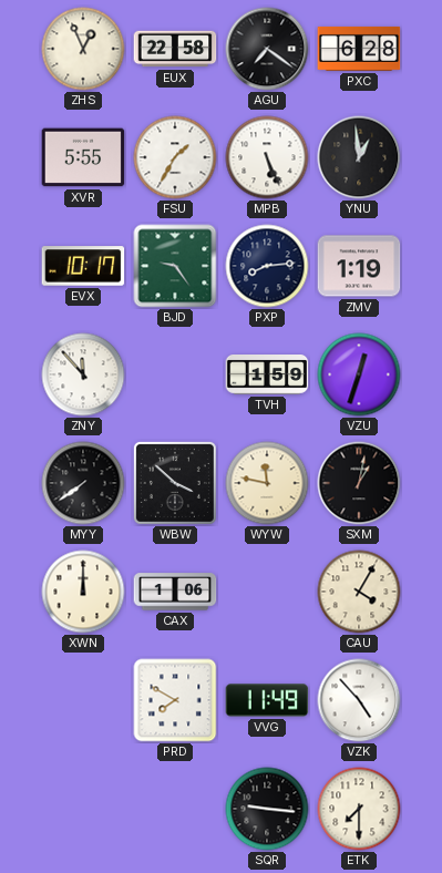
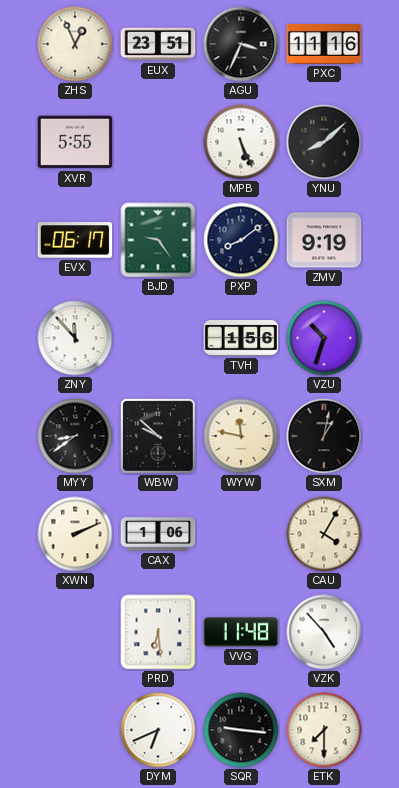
EUX: 22:58 -> 23:51 (158, 44)
AGU: 7:21 -> 3:34 (241, 44)
PXC: 6:28 -> 11:16 (324, 44)
FSU: 1:35 -> none (175, 157)
YNU: 12:59 -> 8:08 (324, 142)
EVX: 10:17 -> 06:17 (75, 240)
PXP: 8:14 -> 8:09 (241, 240)
ZMV: 1:19 -> 9:19 (324, 240)
TVH: 1:59 -> 1:56 (241, 339)
VZU: 12:33 -> 10:33 (324, 338)
MYY: 7:39 -> 8:39 (75, 436)
WBW: 3:52 -> 9:52 (158, 436)
XWN: 12:00 -> 2:11 (75, 534)
PRD: 7:50 -> 6:29 (158, 632)
VVG: 11:49 -> 11:48 (241, 632)
DYM: none -> 6:41 (158, 730)
